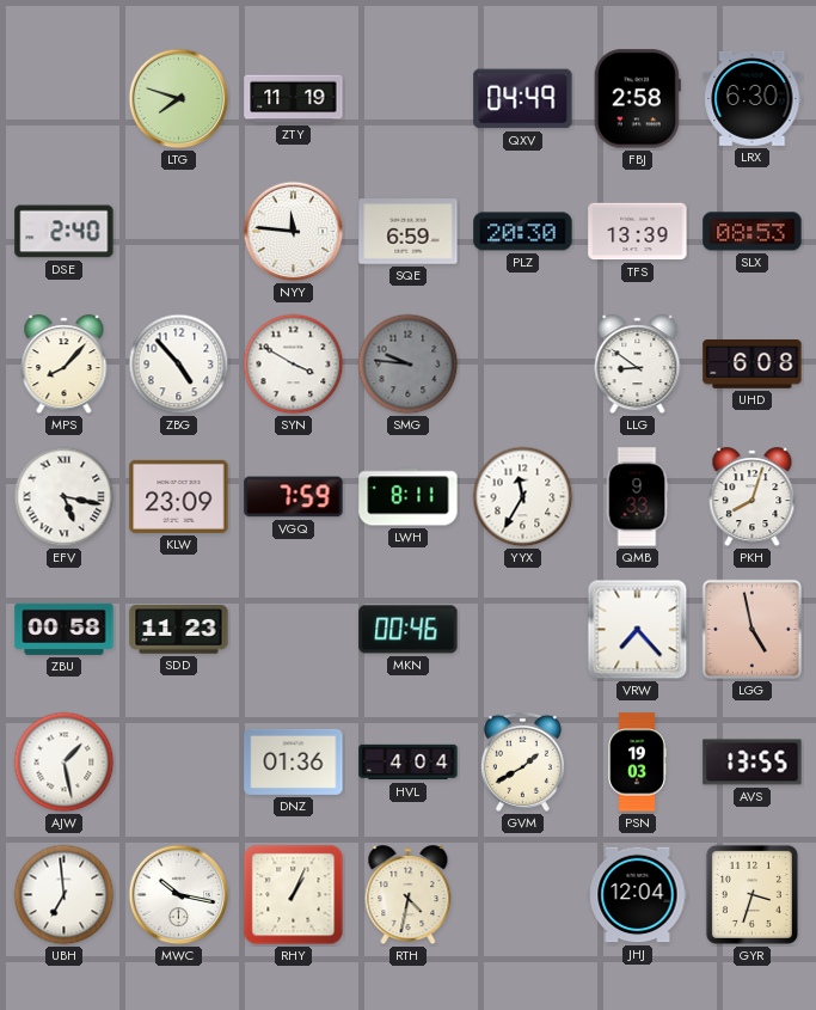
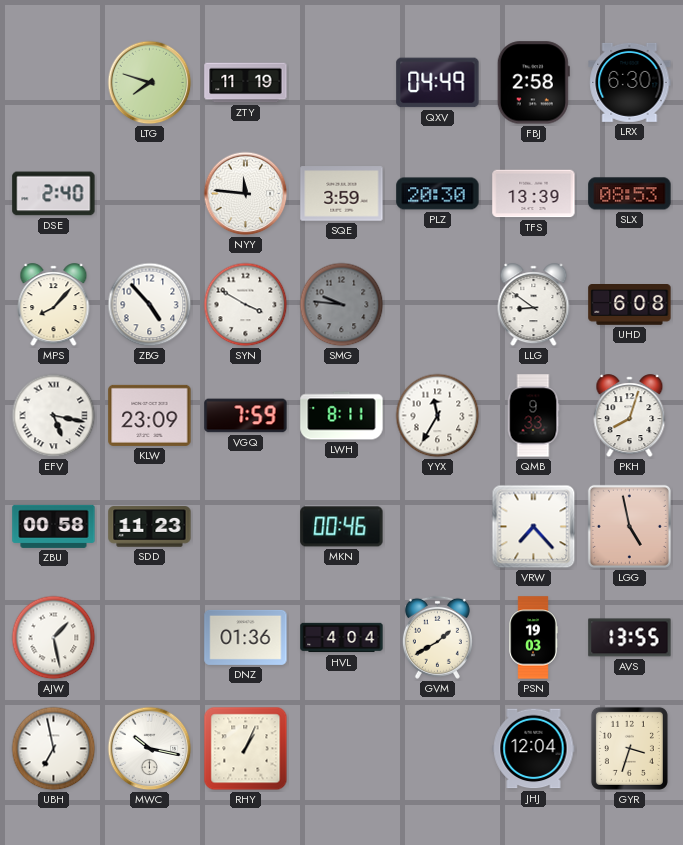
SQE: 6:59 -> 3:59 (342, 194)
UBH: 6:59 -> 6:58 (54, 749)
RTH: 4:32 -> none (409, 895)
